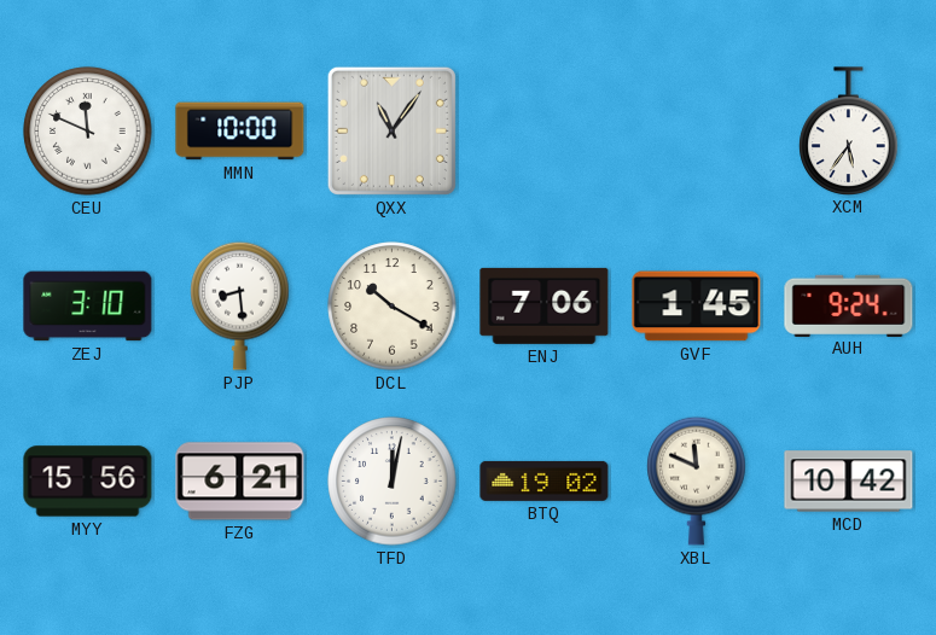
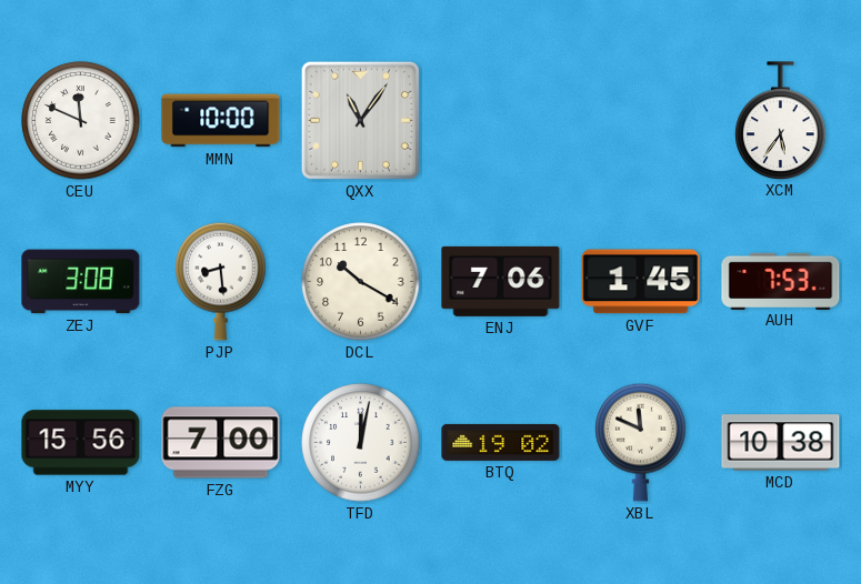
ZEJ: 3:10 -> 3:08 (81, 282)
AUH: 9:24 -> 7:53 (781, 281)
FZG: 6:21 -> 7:00 (221, 443)
MCD: 10:42 -> 10:38 (781, 443)
